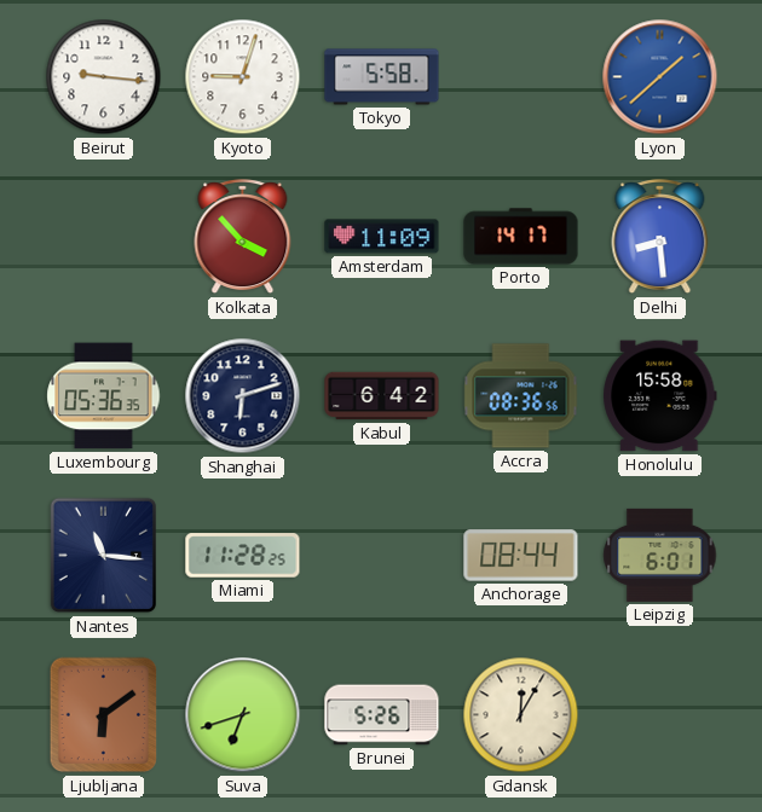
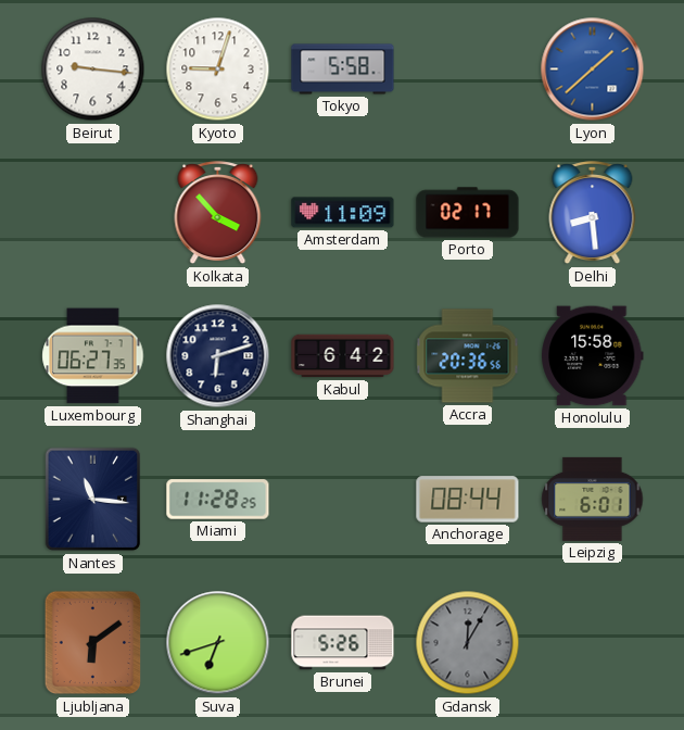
Porto: 14:17 -> 02:17 (468, 213)
Luxembourg: 05:36 -> 06:27 (93, 356)
Accra: 08:36 -> 20:36 (468, 356)
Gdansk dial: cream -> grey (468, 643)
